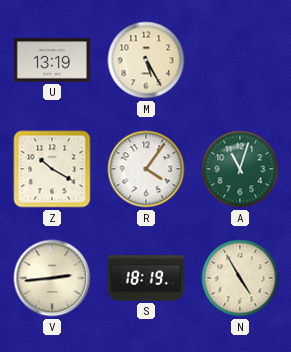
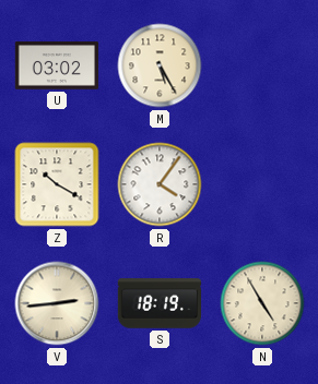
U: 13:19 -> 03:02 (57, 65)
A: 11:03 -> none (240, 169)
